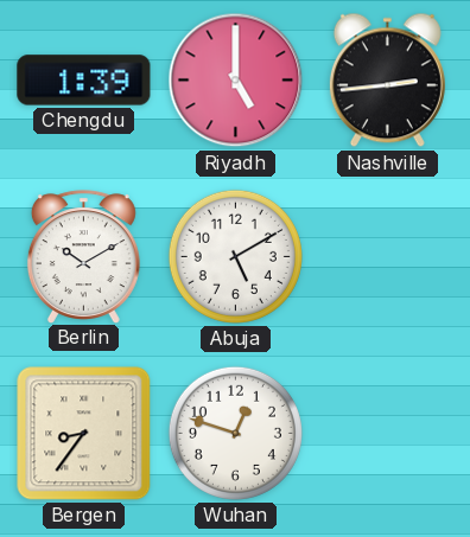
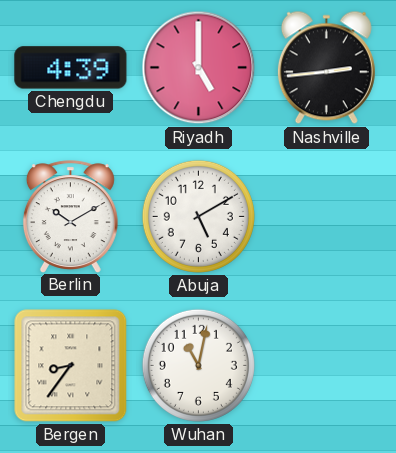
Chengdu: 1:39 -> 4:39 (71, 68)
Wuhan: 12:48 -> 11:02 (198, 365)
